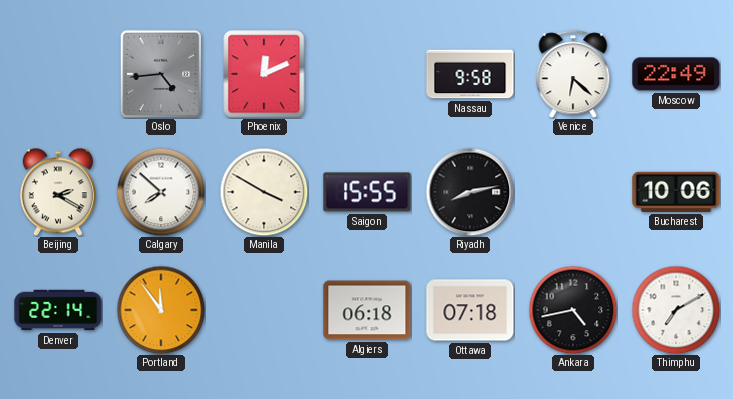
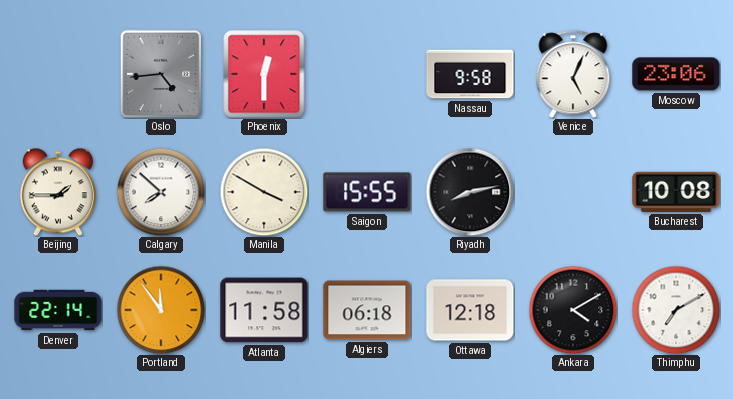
Phoenix: 12:11 -> 12:30 (264, 74)
Venice: 6:22 -> 5:04 (573, 74)
Moscow: 22:49 -> 23:06 (676, 74)
Beijing: 2:20 -> 1:45 (58, 192)
Bucharest: 10:06 -> 10:08 (676, 192)
Atlanta: none -> 11:58 (264, 310)
Ottawa: 07:18 -> 12:18 (470, 310)
Ankara: 4:43 -> 4:10 (573, 310)
